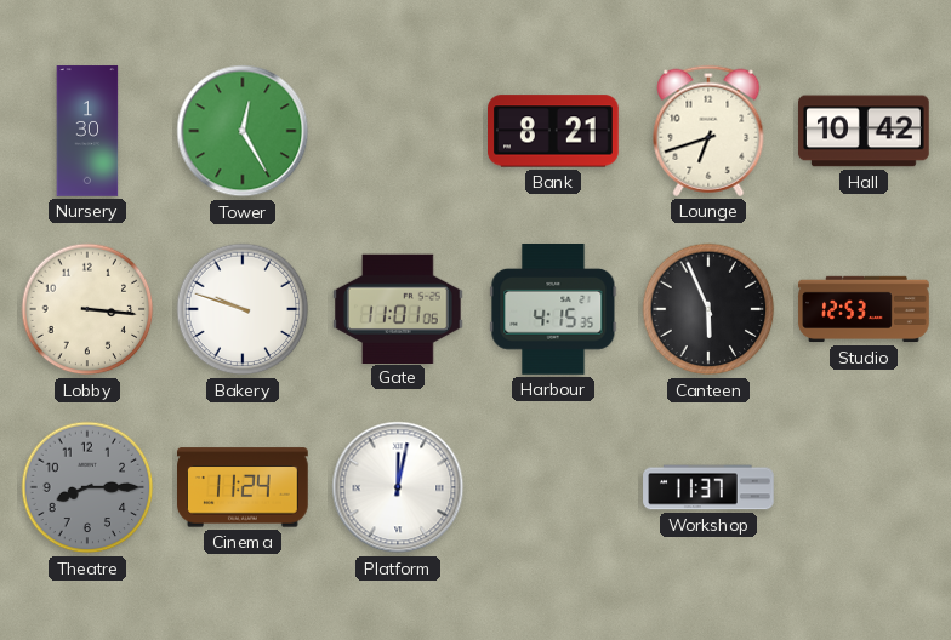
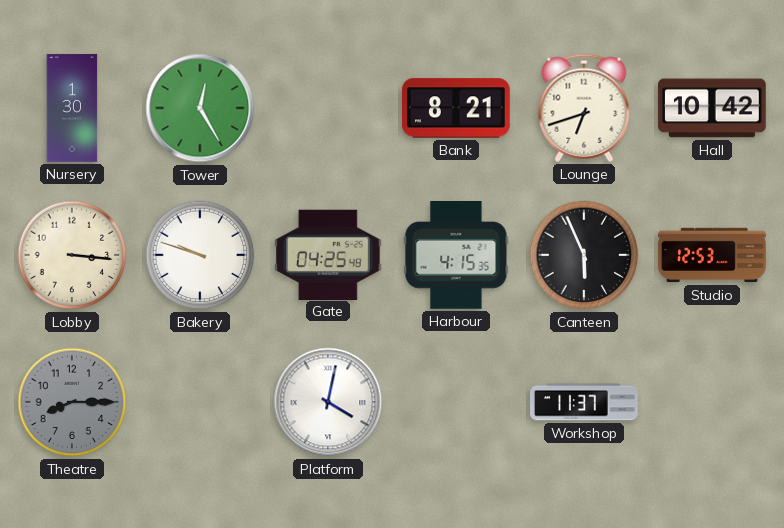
Gate: 11:01 -> 04:25 (329, 254)
Cinema: 11:24 -> none (244, 487)
Platform: 12:02 -> 4:02 (328, 402)
